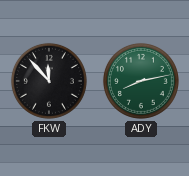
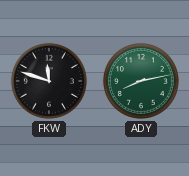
FKW: 11:53 -> 11:48 (49, 81)
